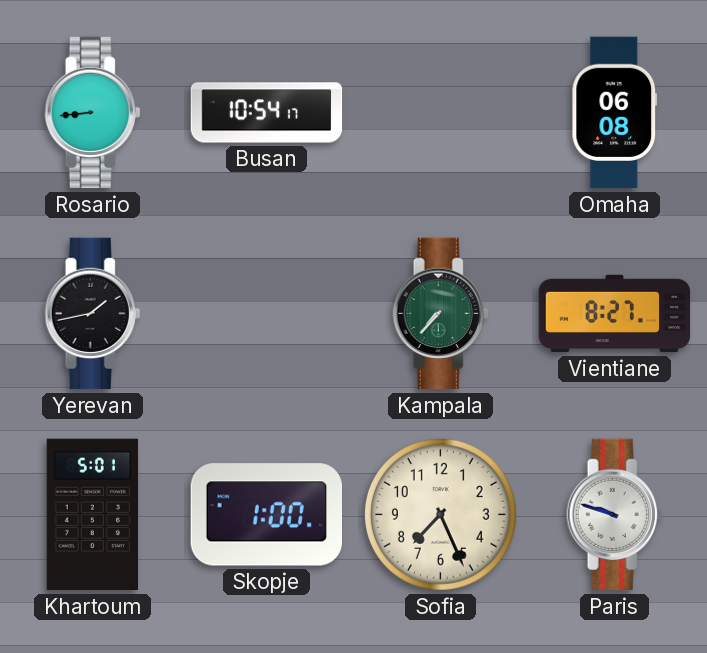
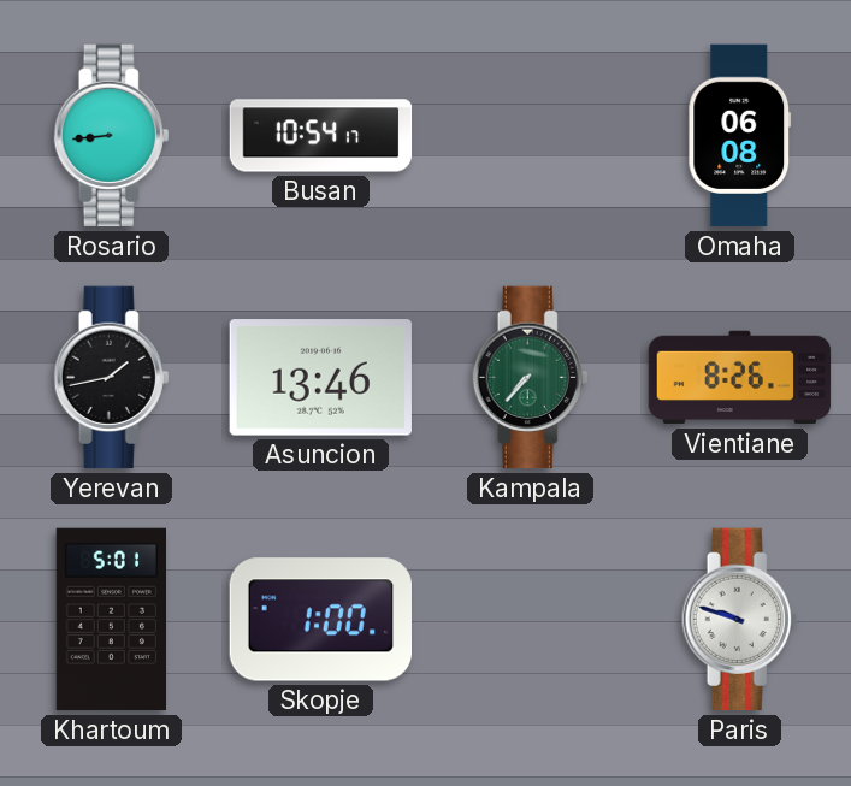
Asuncion: none -> 13:46 (320, 378)
Vientiane: 8:27 -> 8:26 (740, 378)
Sofia: 7:26 -> none (440, 514)
